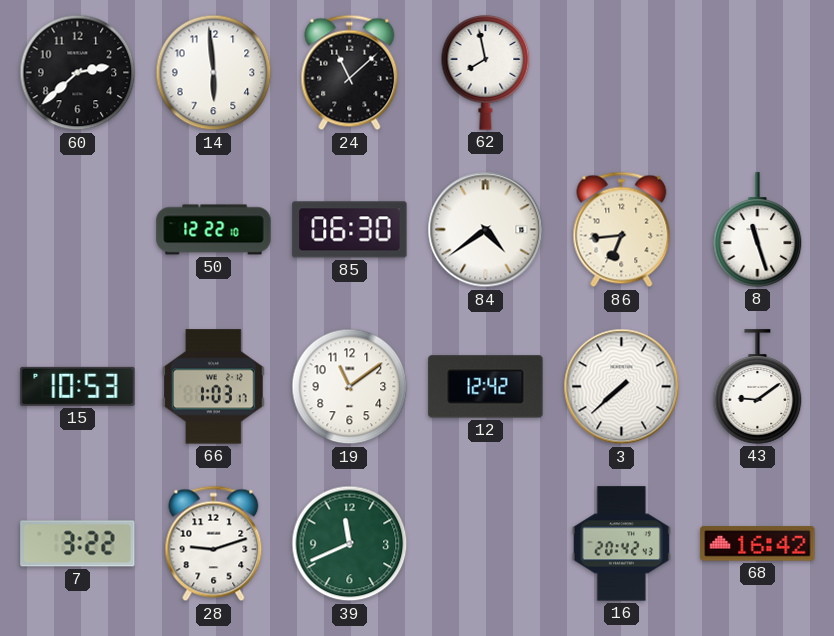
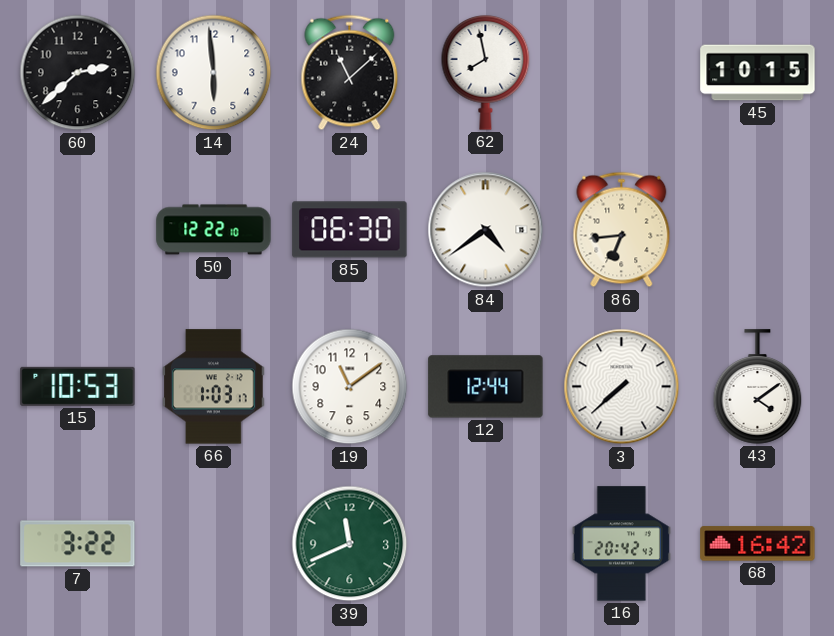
45: none -> 10:15 (758, 73)
8: 11:27 -> none (758, 230)
12: 12:42 -> 12:44 (486, 387)
43: 9:09 -> 4:09 (758, 387)
28: 9:12 -> none (214, 544)
